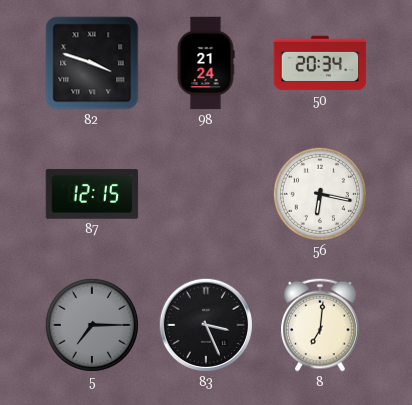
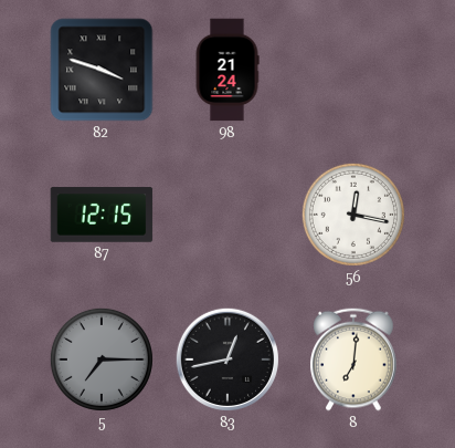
50: 20:34 -> none (320, 63)
56: 6:17 -> 12:17 (353, 215)
83: 3:26 -> 12:43 (227, 360)
